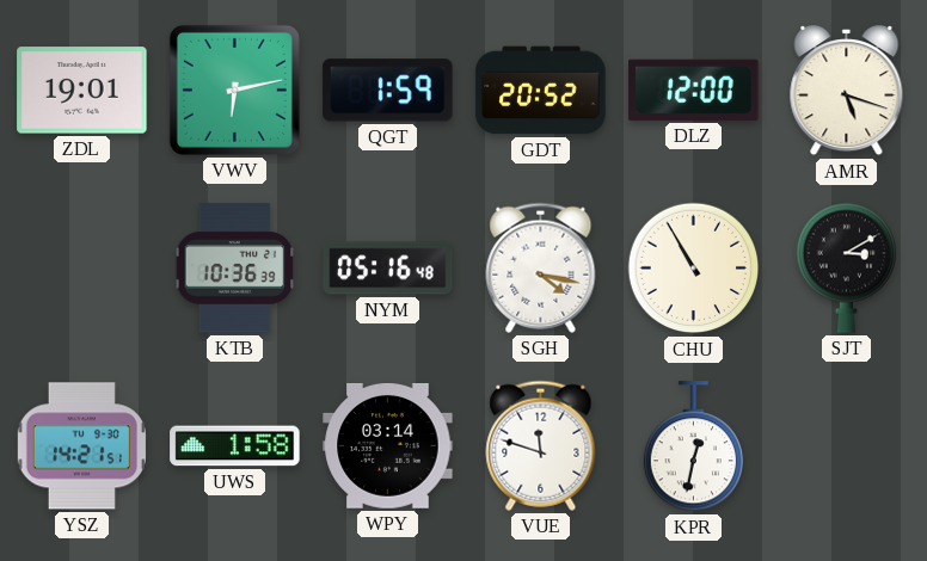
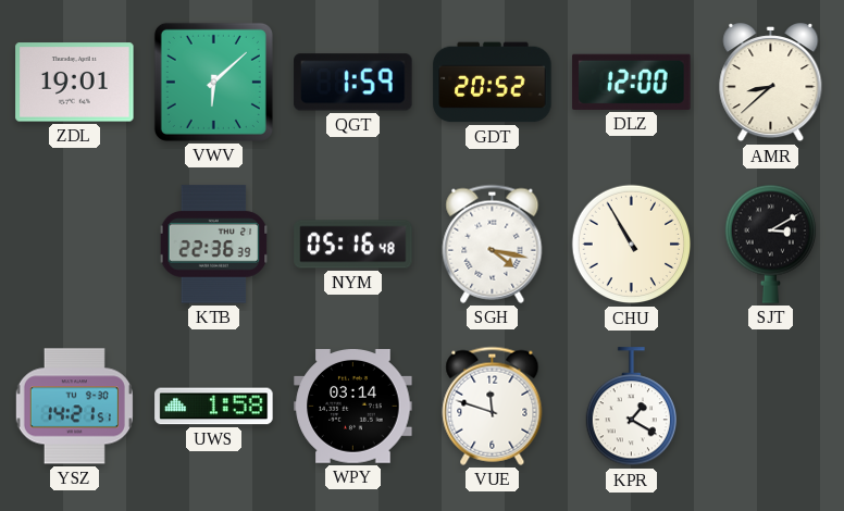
VWV: 6:13 -> 6:08 (213, 82)
AMR: 5:18 -> 8:38 (771, 84)
KTB: 10:36 -> 22:36 (214, 245)
KPR: 12:32 -> 1:20 (631, 407)
